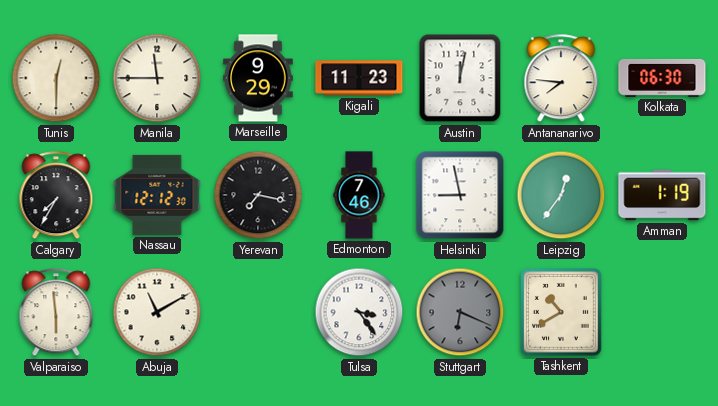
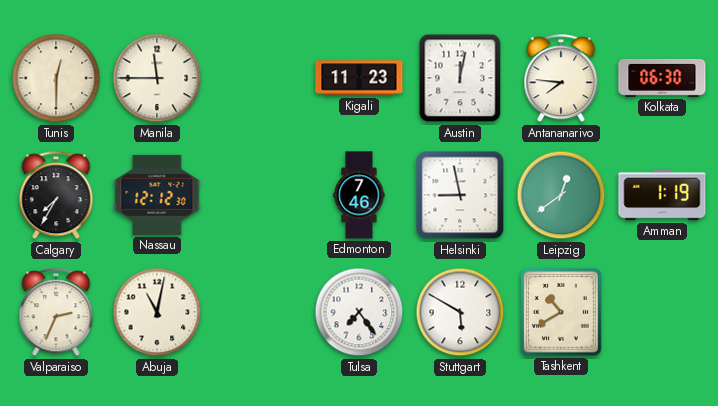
Marseille: 9:29 -> none (258, 78)
Yerevan: 7:17 -> none (258, 195)
Leipzig: 12:36 -> 12:39 (561, 195)
Valparaiso: 5:59 -> 2:34 (56, 313)
Abuja: 11:10 -> 11:02 (157, 312)
Tulsa: 3:24 -> 7:24 (359, 312)
Stuttgart: 6:19 -> 5:50 (460, 312)
Stuttgart dial: grey -> white (460, 312)
